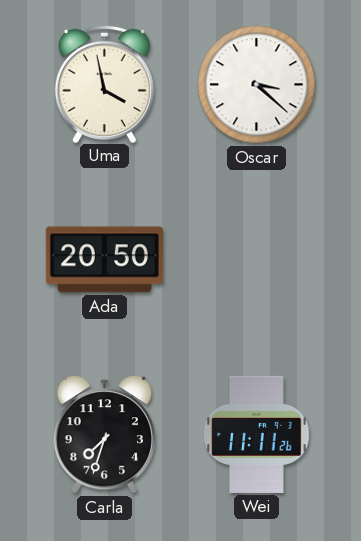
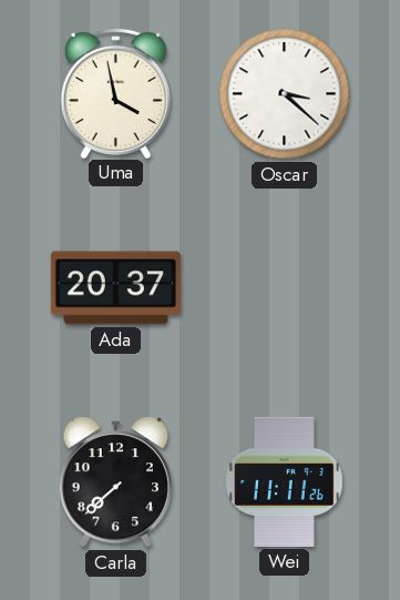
Ada: 20:50 -> 20:37 (115, 288)
Carla: 7:33 -> 7:38 (115, 482)
